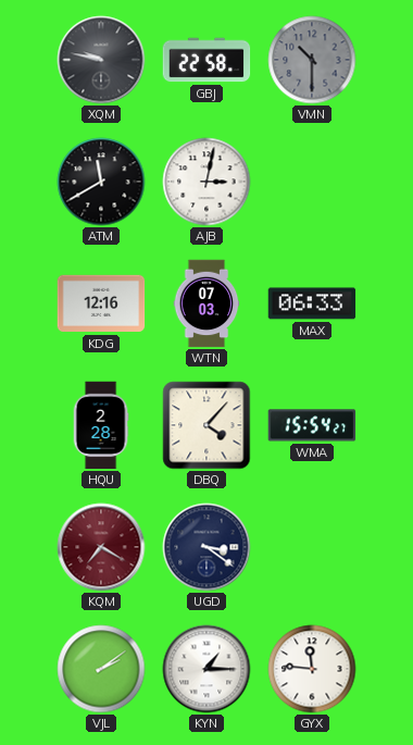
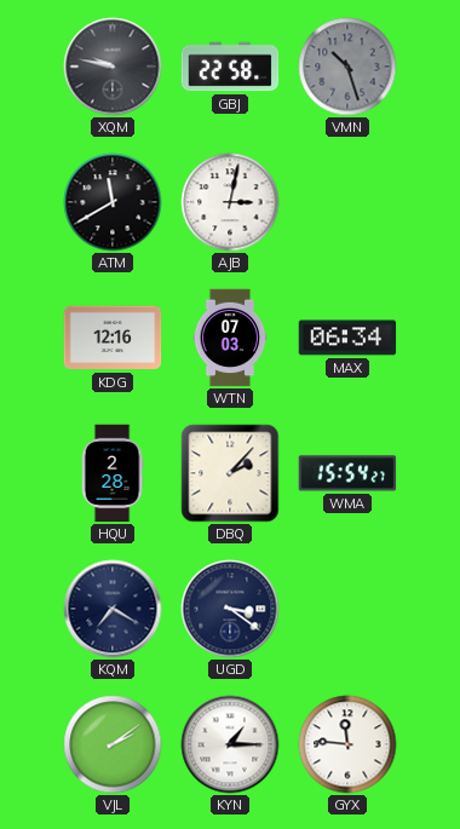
VMN: 10:30 -> 10:27 (347, 67)
MAX: 06:33 -> 06:34 (347, 338)
DBQ: 4:07 -> 2:07 (230, 473)
KQM dial: burgundy -> navy (113, 609)
